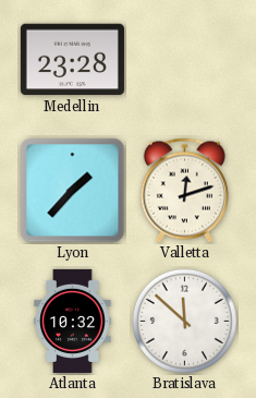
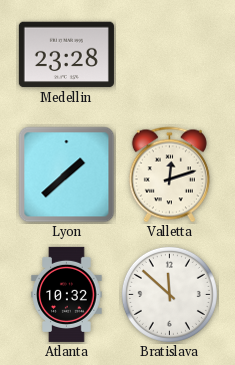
Lyon: 1:37 -> 1:38 (67, 175)
